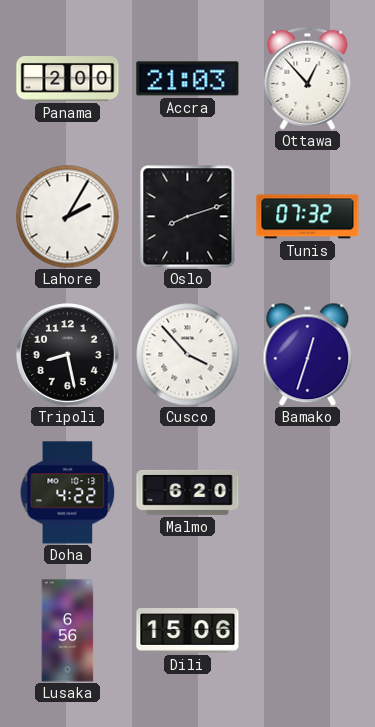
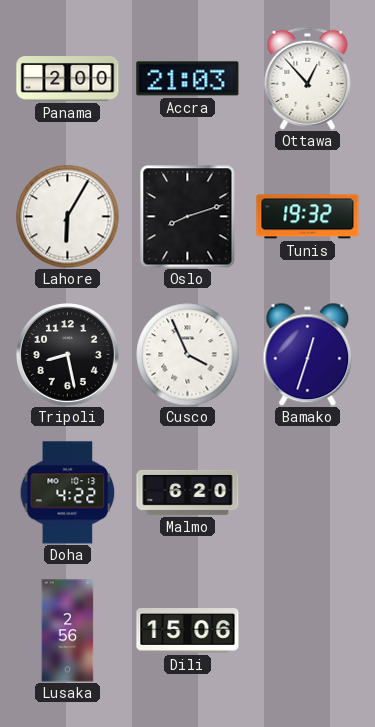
Lahore: 2:05 -> 6:05 (68, 217)
Tunis: 07:32 -> 19:32 (308, 217)
Cusco: 3:53 -> 3:56 (188, 355)
Lusaka: 6:56 -> 2:56 (68, 631)
